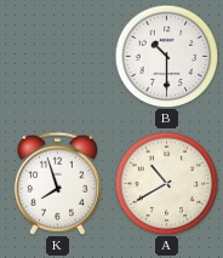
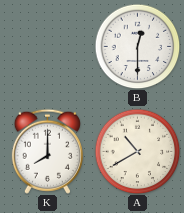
B: 10:30 -> 12:30 (137, 46)
K: 7:57 -> 8:00 (47, 151)
